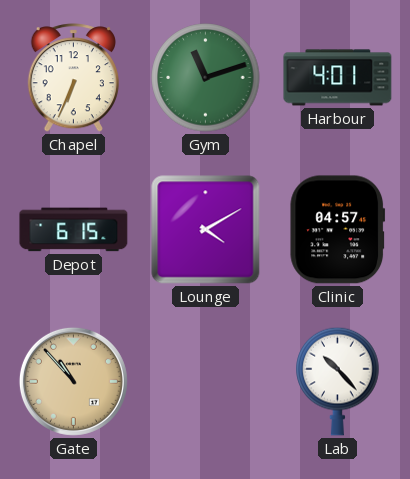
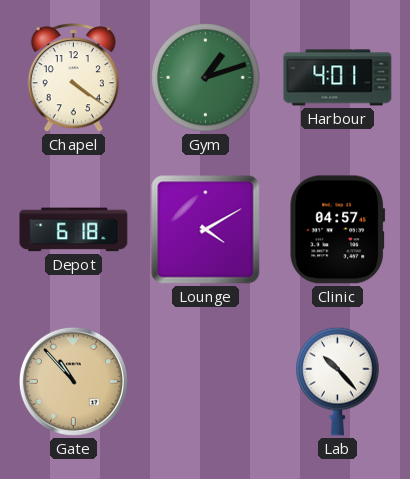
Chapel: 6:34 -> 4:21 (73, 78)
Gym: 11:12 -> 1:12 (206, 78)
Depot: 6:15 -> 6:18 (74, 230)
